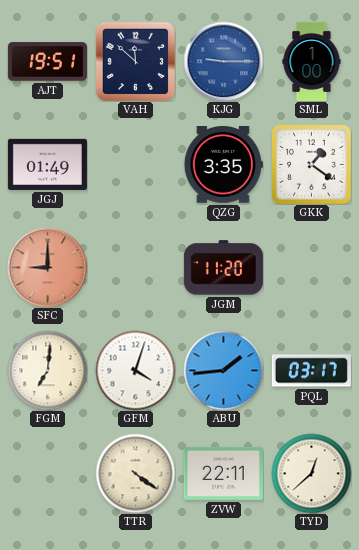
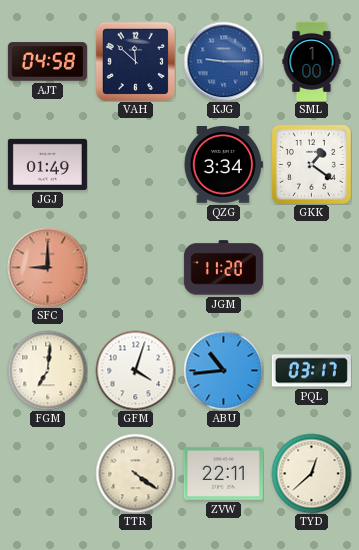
AJT: 19:51 -> 04:58 (47, 62)
QZG: 3:35 -> 3:34 (223, 165)
ABU: 1:44 -> 10:44 (223, 370)
